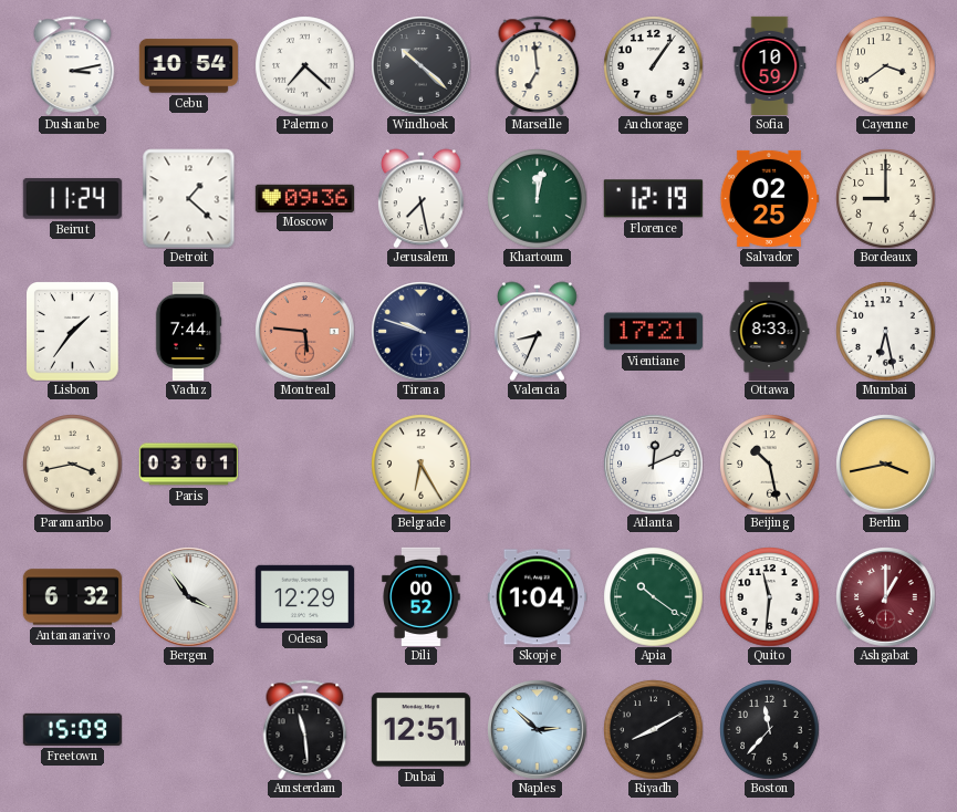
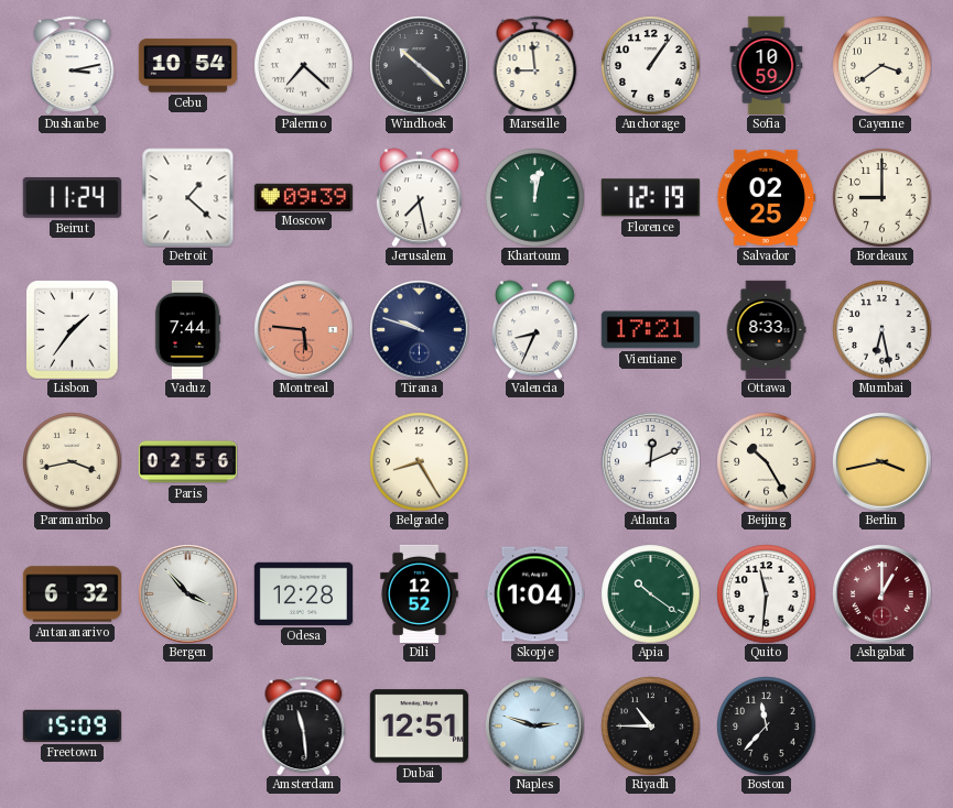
Marseille: 6:59 -> 8:59 (535, 65)
Moscow: 09:36 -> 09:39 (303, 197)
Paris: 03:01 -> 02:56 (187, 462)
Belgrade: 6:25 -> 8:25 (419, 461)
Beijing: 10:28 -> 10:25 (766, 461)
Bergen: 3:54 -> 3:53 (187, 593)
Odesa: 12:29 -> 12:28 (303, 593)
Dili: 00:52 -> 12:52 (420, 593)
Naples: 2:52 -> 2:48 (534, 725)
Riyadh: 8:10 -> 10:45 (650, 725)
